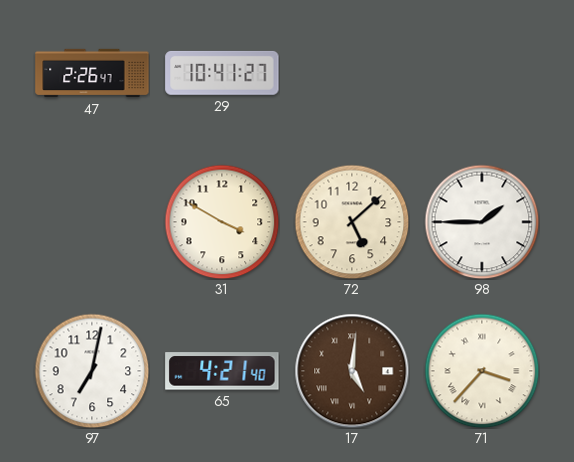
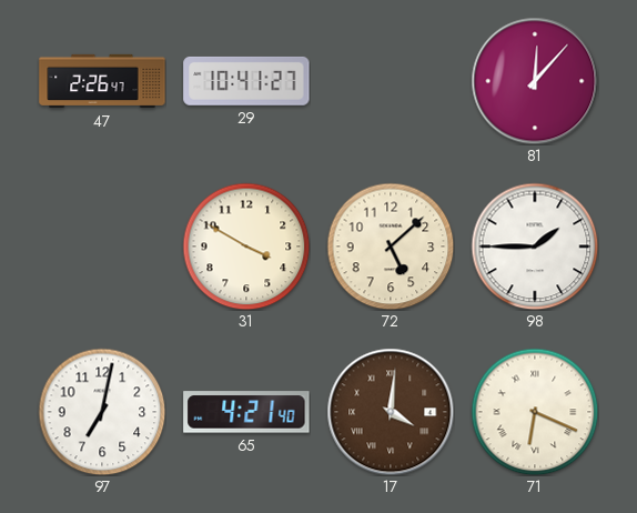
81: none -> 12:07 (535, 81)
17: 5:01 -> 4:01 (391, 412)
71: 3:37 -> 6:19 (535, 412)
